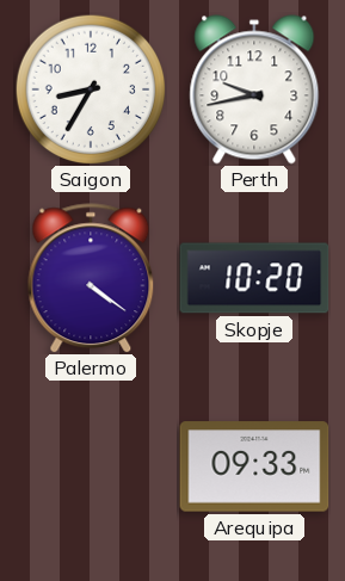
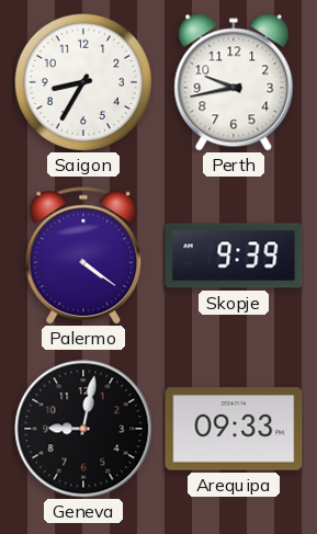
Skopje: 10:20 -> 9:39 (234, 255)
Geneva: none -> 9:02 (83, 429)
